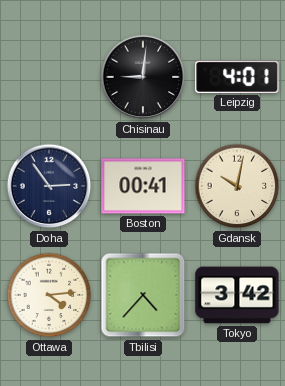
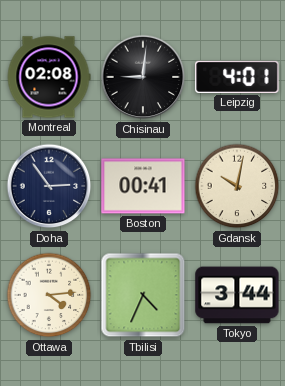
Montreal: none -> 02:08 (49, 77)
Tbilisi: 4:37 -> 4:34 (143, 295)
Tokyo: 3:42 -> 3:44 (237, 295)
